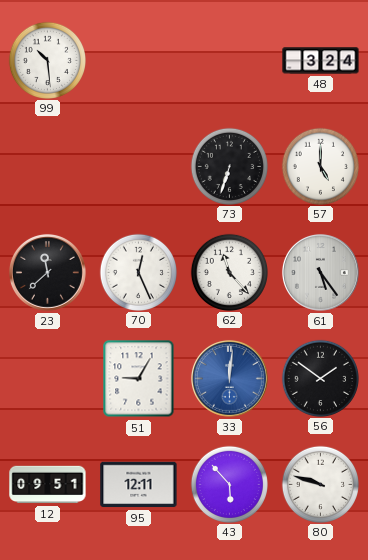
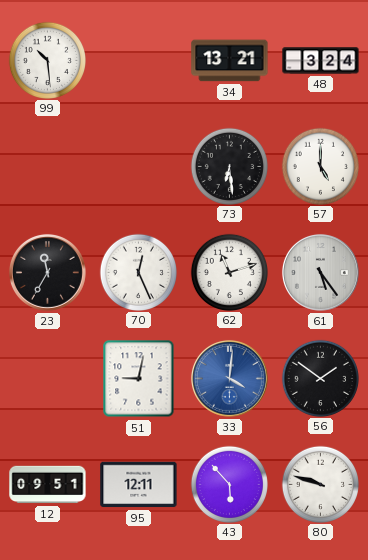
34: none -> 13:21 (230, 61)
73: 6:33 -> 6:29 (229, 166)
23: 11:38 -> 11:35 (47, 272)
62: 11:23 -> 11:12 (229, 272)
51: 9:05 -> 9:02 (139, 379)
33: 12:01 -> 4:01 (229, 378)
